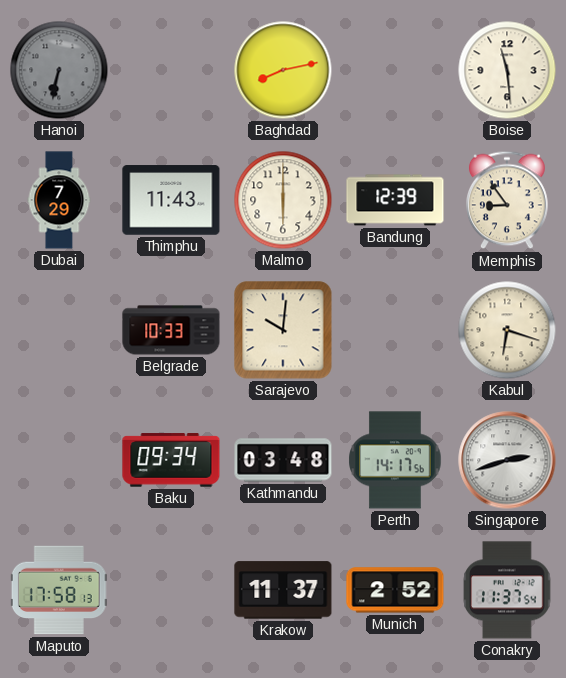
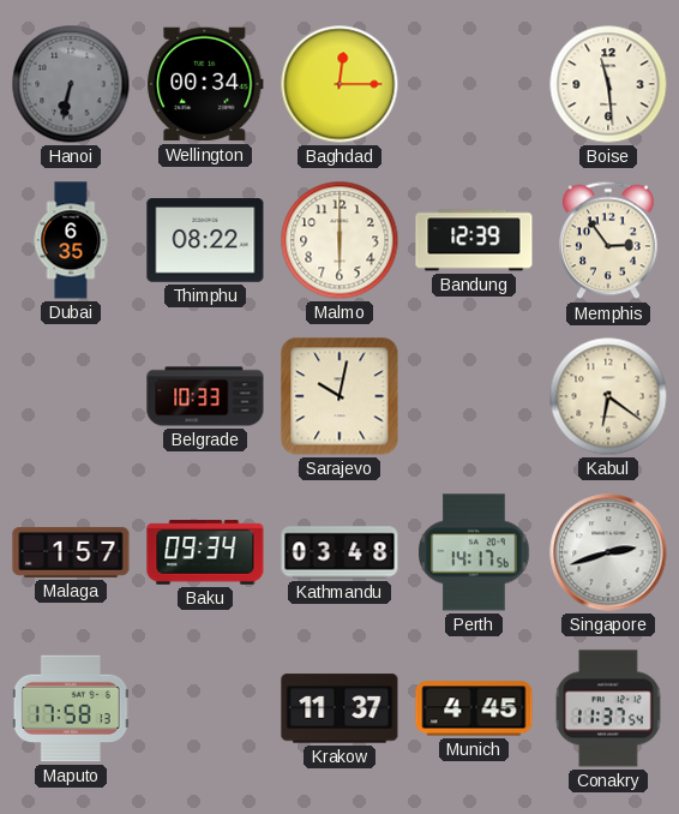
Wellington: none -> 00:34 (205, 84)
Baghdad: 8:13 -> 12:15 (339, 84)
Dubai: 7:29 -> 6:35 (71, 240)
Thimphu: 11:43 -> 08:22 (205, 240)
Memphis: 8:54 -> 2:54 (609, 240)
Sarajevo: 10:01 -> 10:02 (339, 396)
Kabul: 6:18 -> 6:21 (608, 396)
Malaga: none -> 1:57 (71, 552)
Munich: 2:52 -> 4:45 (474, 708)
